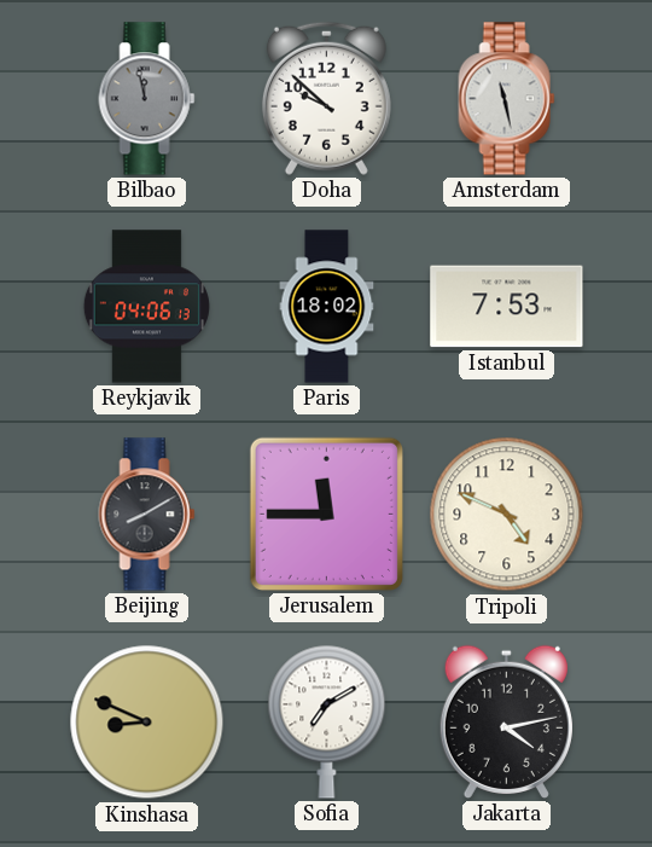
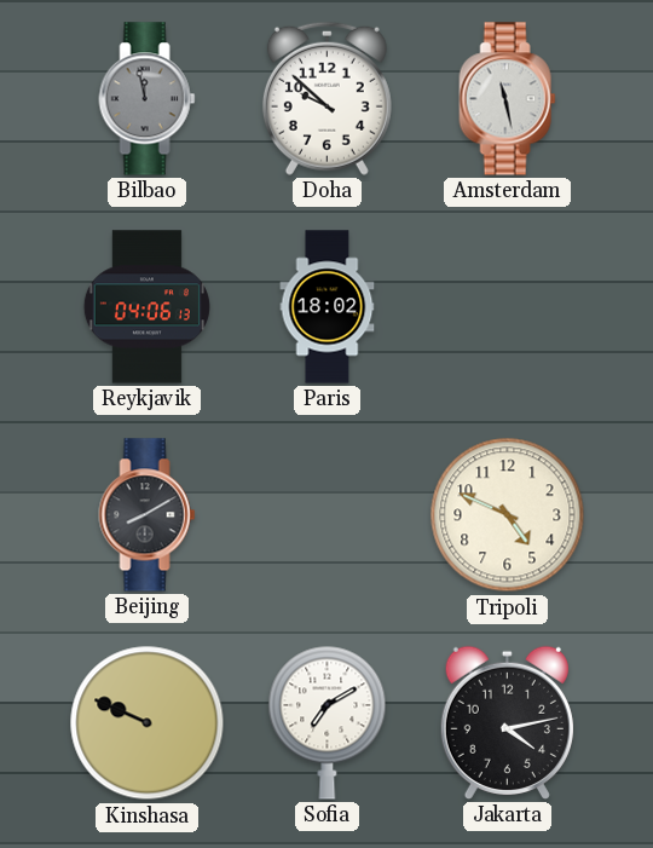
Istanbul: 7:53 -> none (507, 307)
Jerusalem: 11:45 -> none (326, 514)
Kinshasa: 8:49 -> 9:49 (148, 723)
